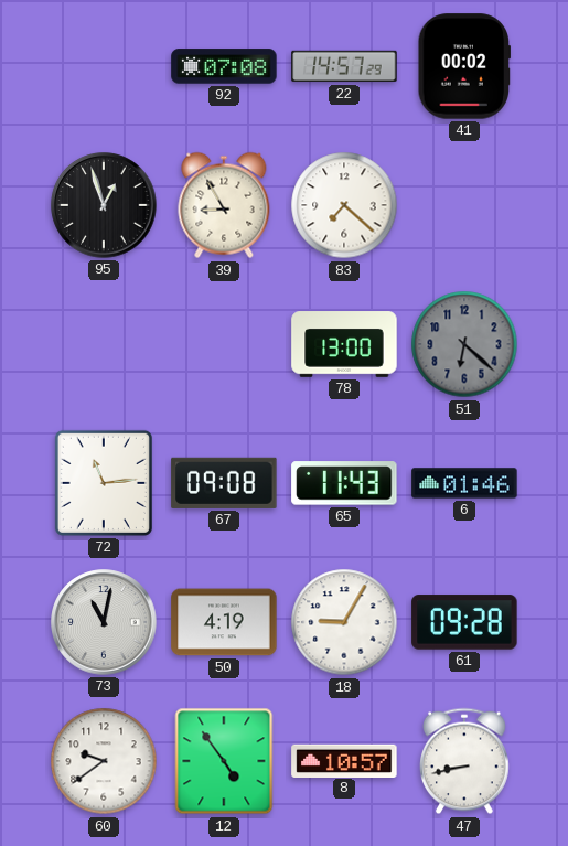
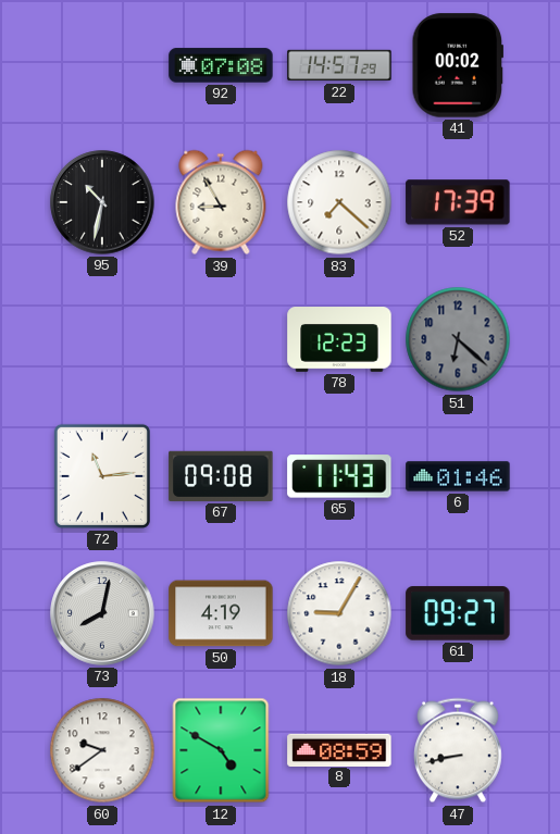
95: 12:57 -> 10:32 (102, 202)
52: none -> 17:39 (458, 202)
78: 13:00 -> 12:23 (339, 339)
73: 11:02 -> 8:02 (102, 613)
61: 09:28 -> 09:27 (458, 613)
12: 4:54 -> 4:50 (221, 750)
8: 10:57 -> 08:59 (339, 749)
